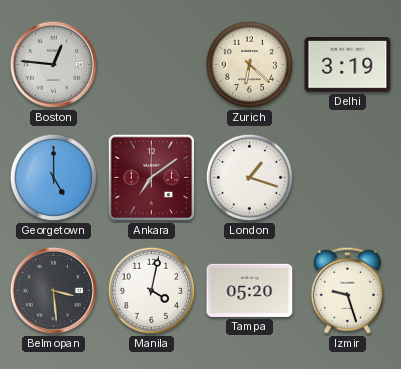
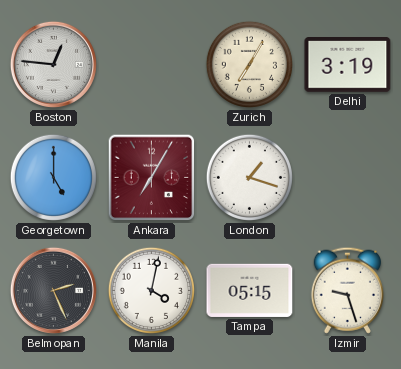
Zurich: 6:22 -> 7:05 (249, 64)
Ankara: 7:09 -> 7:05 (152, 178)
Belmopan: 3:29 -> 2:26 (53, 290)
Tampa: 05:20 -> 05:15 (250, 290)
